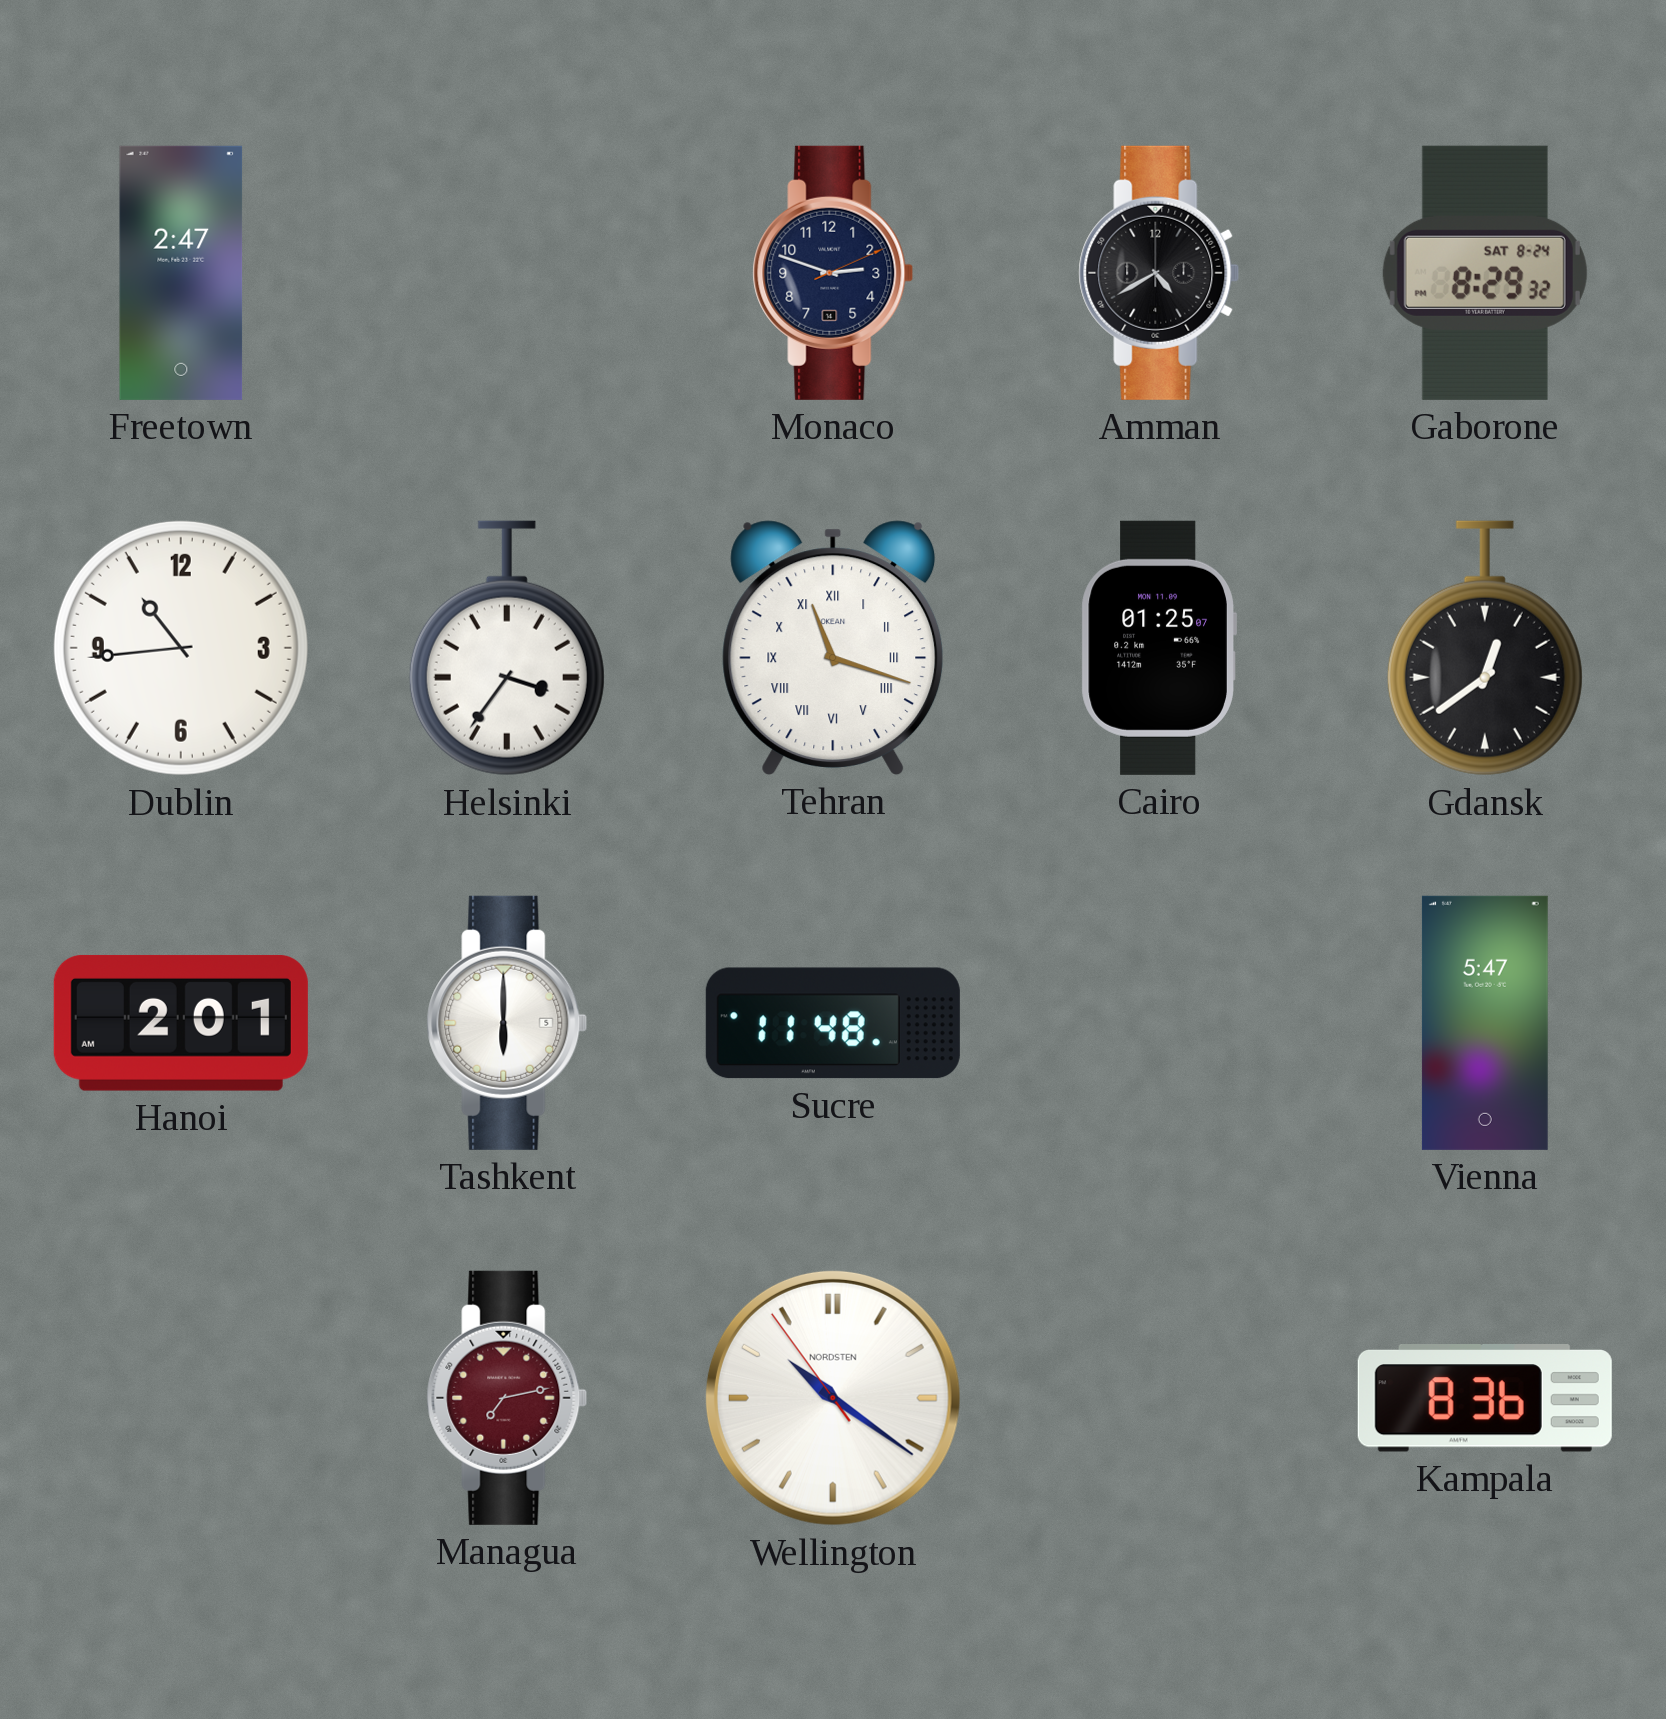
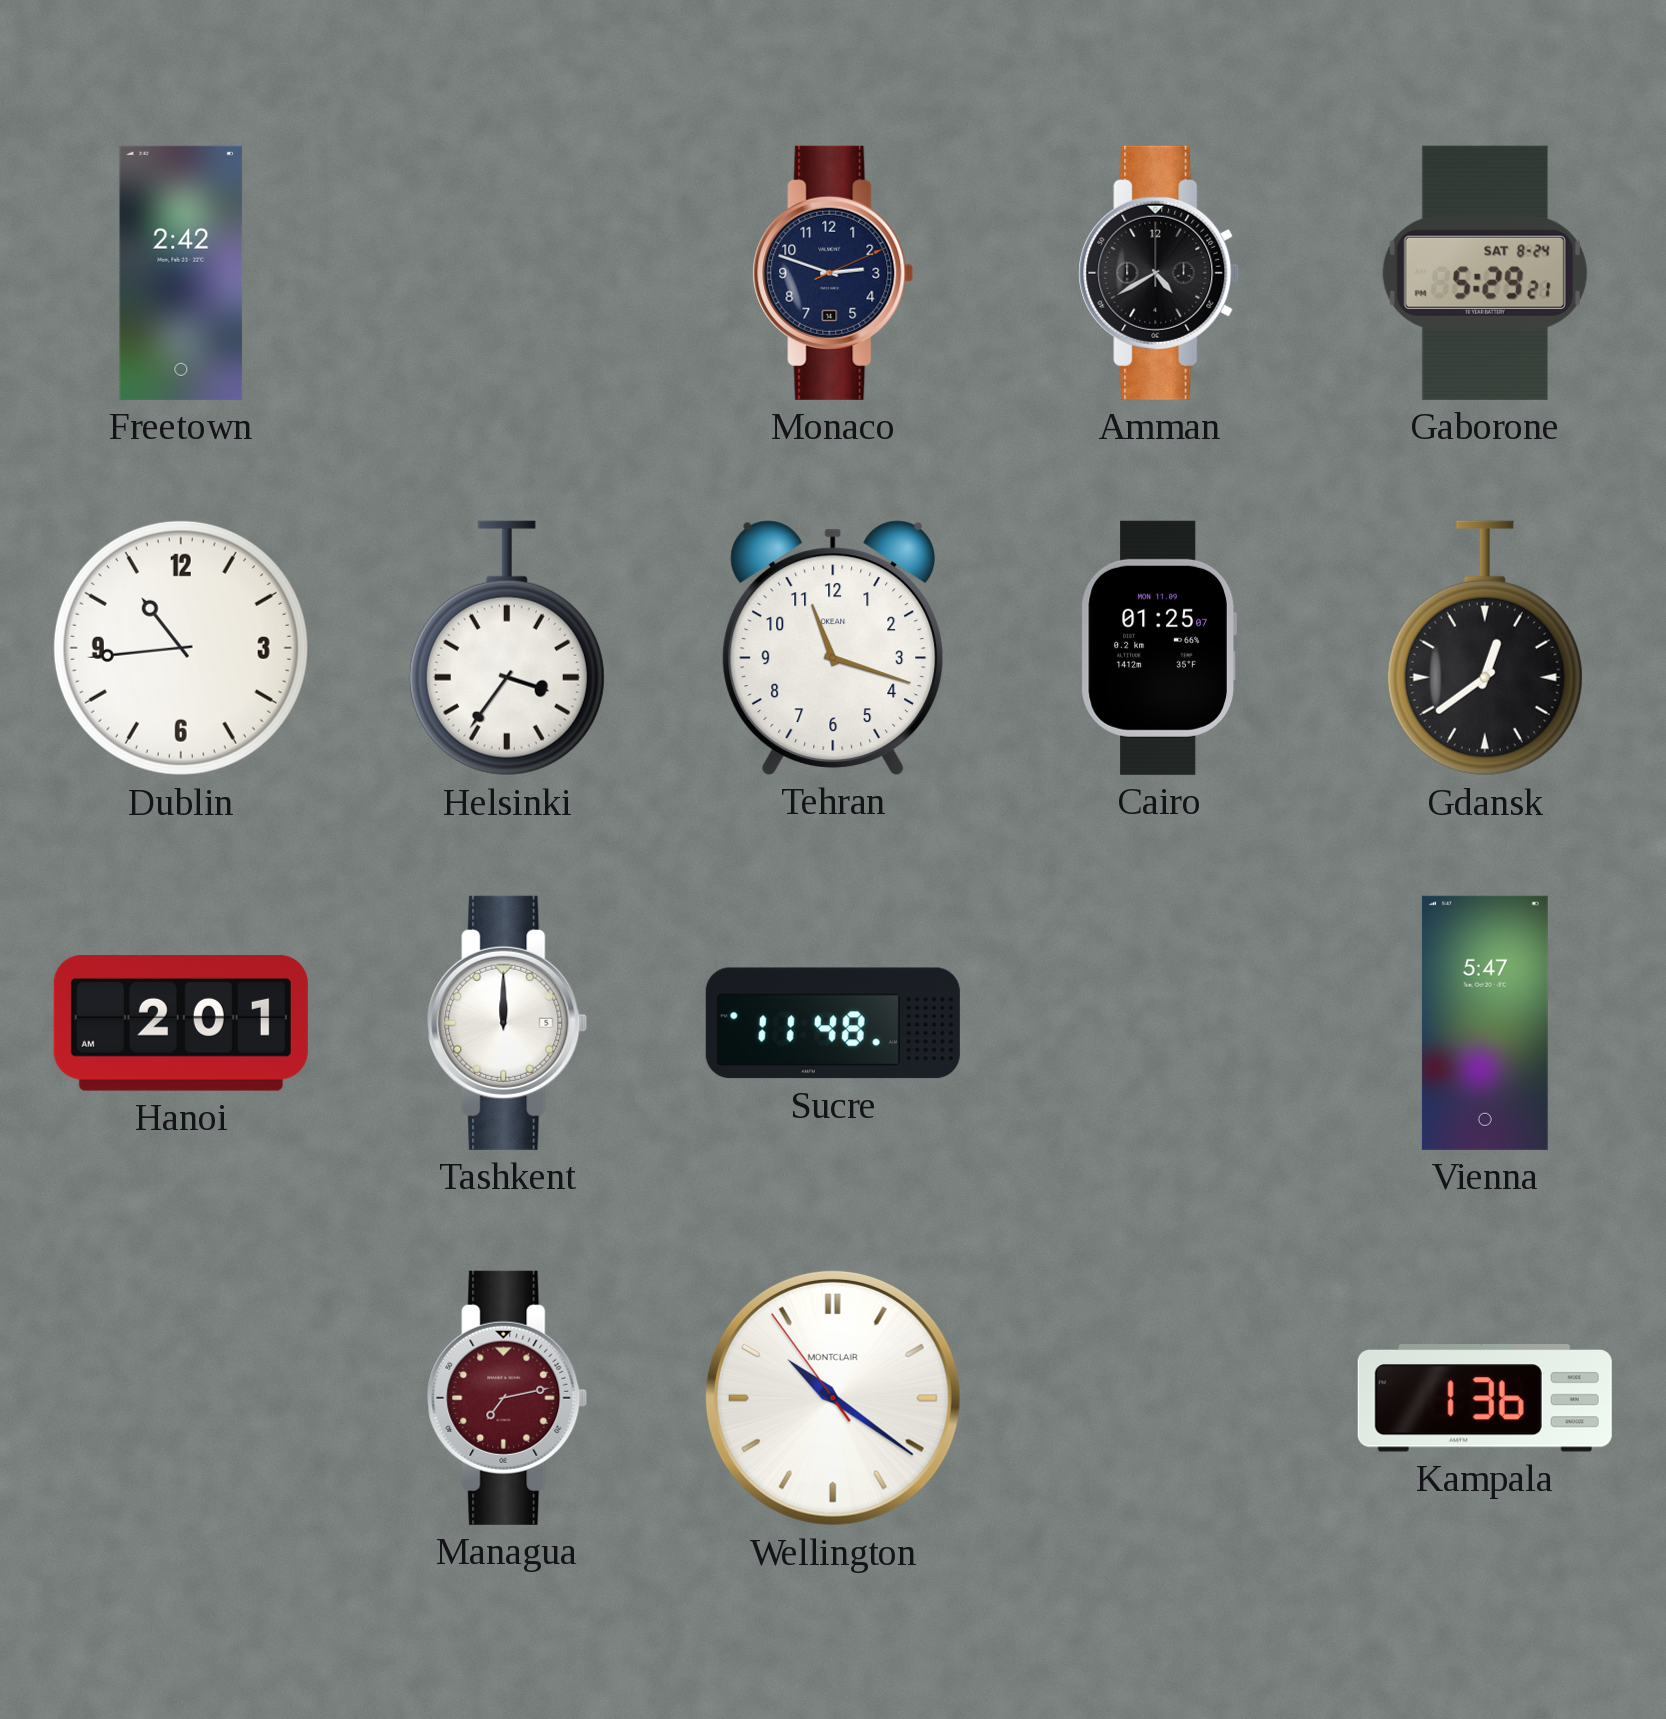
Freetown: 2:47 -> 2:42 (181, 273)
Gaborone: 8:29 -> 5:29 (1485, 273)
Tehran numerals: Roman -> Arabic (833, 648)
Tashkent: 6:00 -> 12:00 (507, 1023)
Wellington brand: NORDSTEN -> MONTCLAIR (833, 1398)
Kampala: 8:36 -> 1:36 (1485, 1398)
